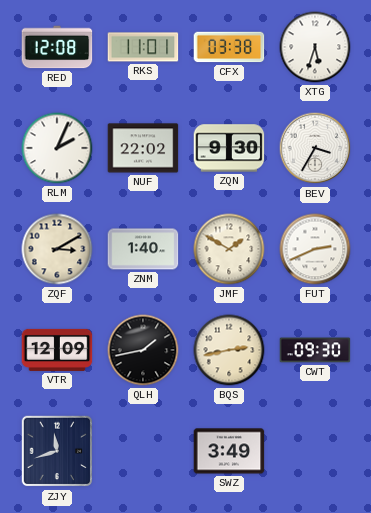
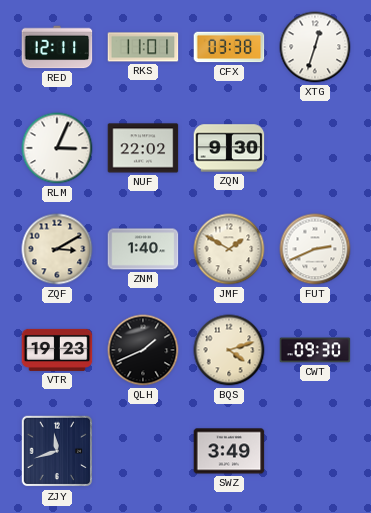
RED: 12:08 -> 12:11 (57, 47)
XTG: 5:33 -> 12:33 (315, 47)
RLM: 2:04 -> 3:04 (57, 148)
BEV: 3:35 -> none (315, 148)
VTR: 12:09 -> 19:23 (57, 350)
QLH: 1:43 -> 1:41 (143, 350)
BQS: 2:43 -> 4:12 (229, 350)
